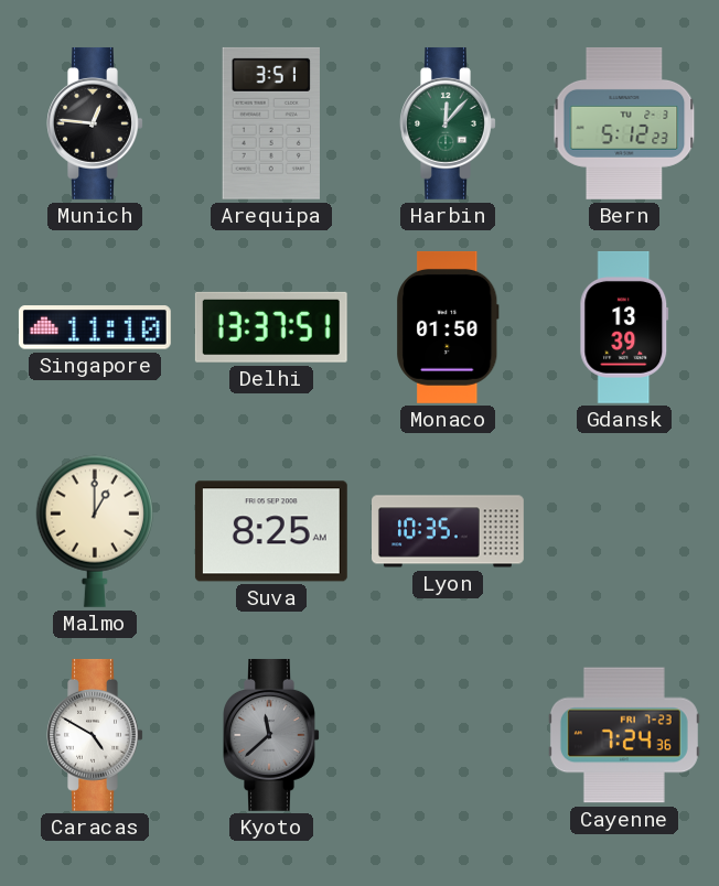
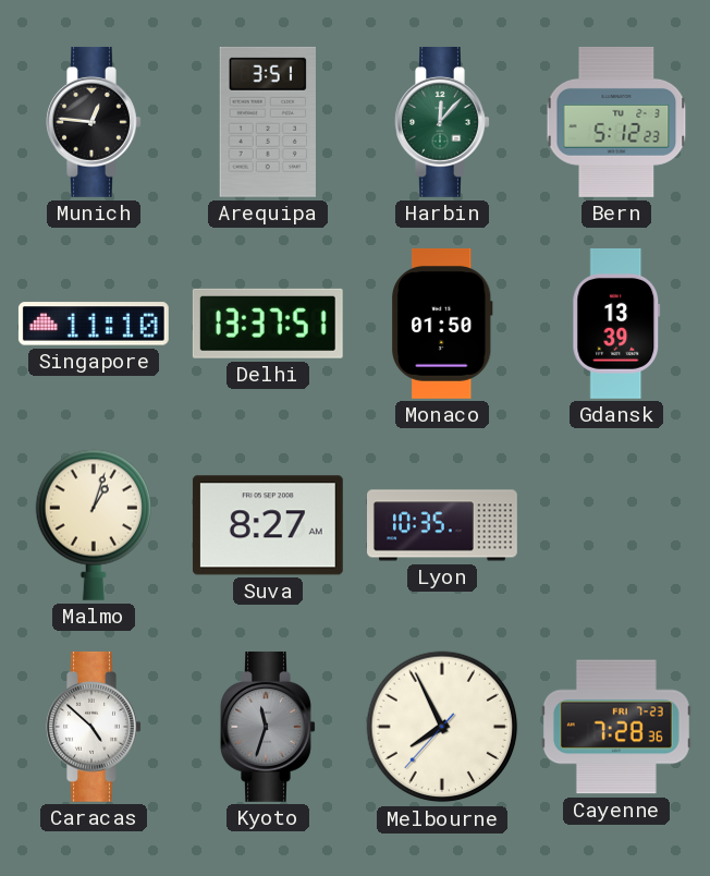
Malmo: 1:00 -> 1:03 (93, 525)
Suva: 8:25 -> 8:27 (268, 525)
Caracas: 4:50 -> 4:52 (94, 727)
Kyoto: 11:38 -> 11:33 (268, 727)
Melbourne: none -> 7:55 (442, 727)
Cayenne: 7:24 -> 7:28 (616, 727)
